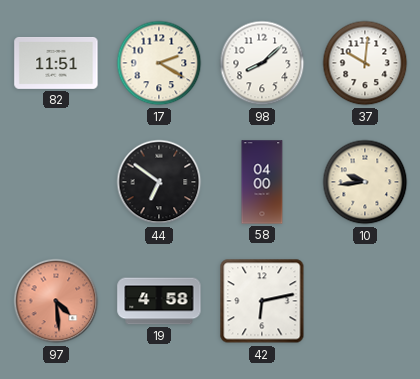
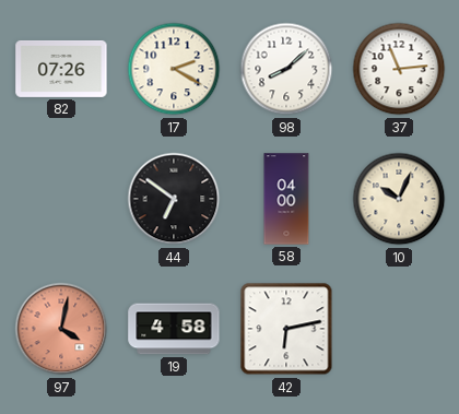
82: 11:51 -> 07:26 (61, 69)
37: 10:01 -> 11:14 (399, 69)
10: 9:44 -> 10:04 (399, 199)
97: 4:29 -> 4:02 (61, 329)
